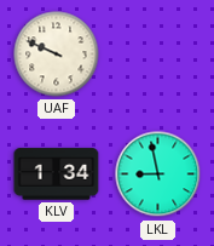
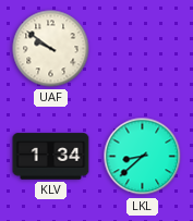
UAF: 9:49 -> 9:51 (51, 49)
LKL: 8:58 -> 8:38 (143, 157)
